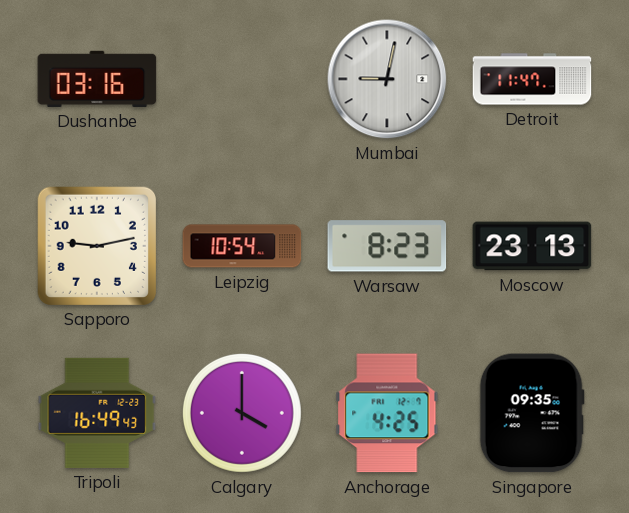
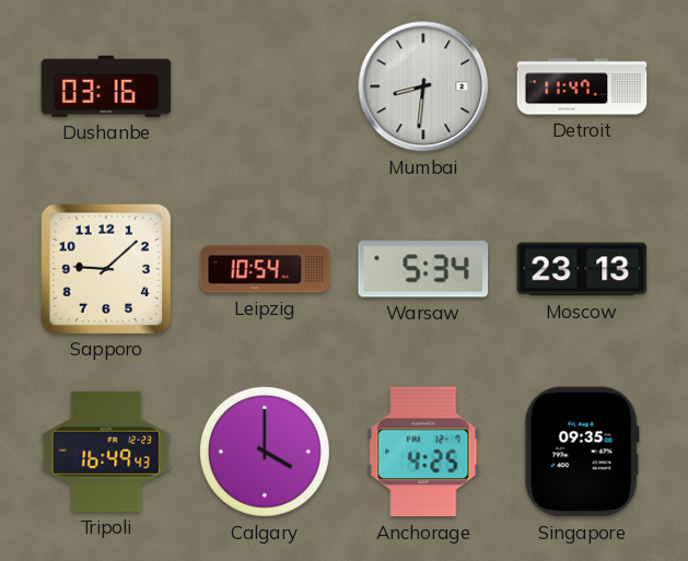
Mumbai: 9:02 -> 8:31 (423, 86)
Sapporo: 9:13 -> 9:08 (105, 268)
Warsaw: 8:23 -> 5:34 (423, 269)
